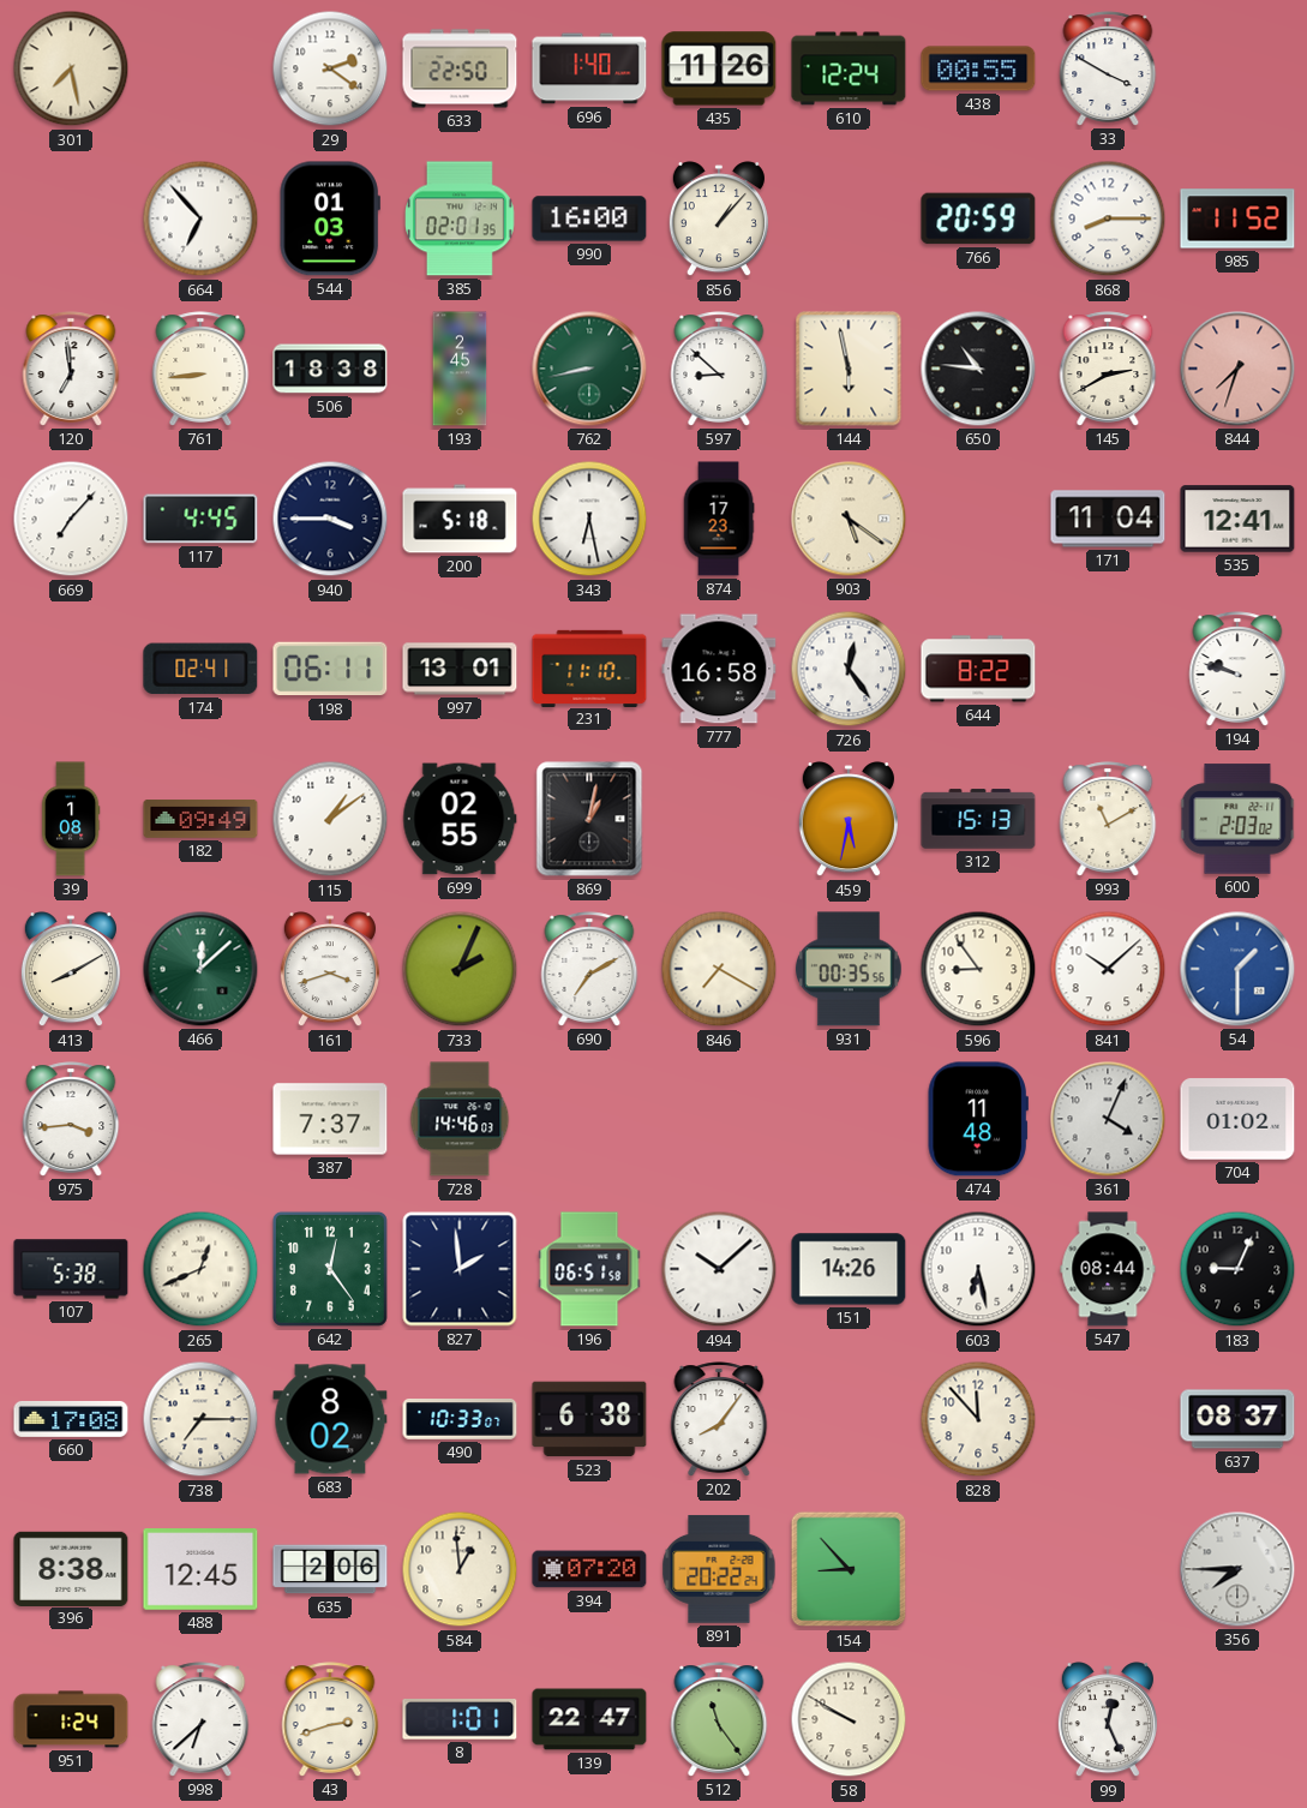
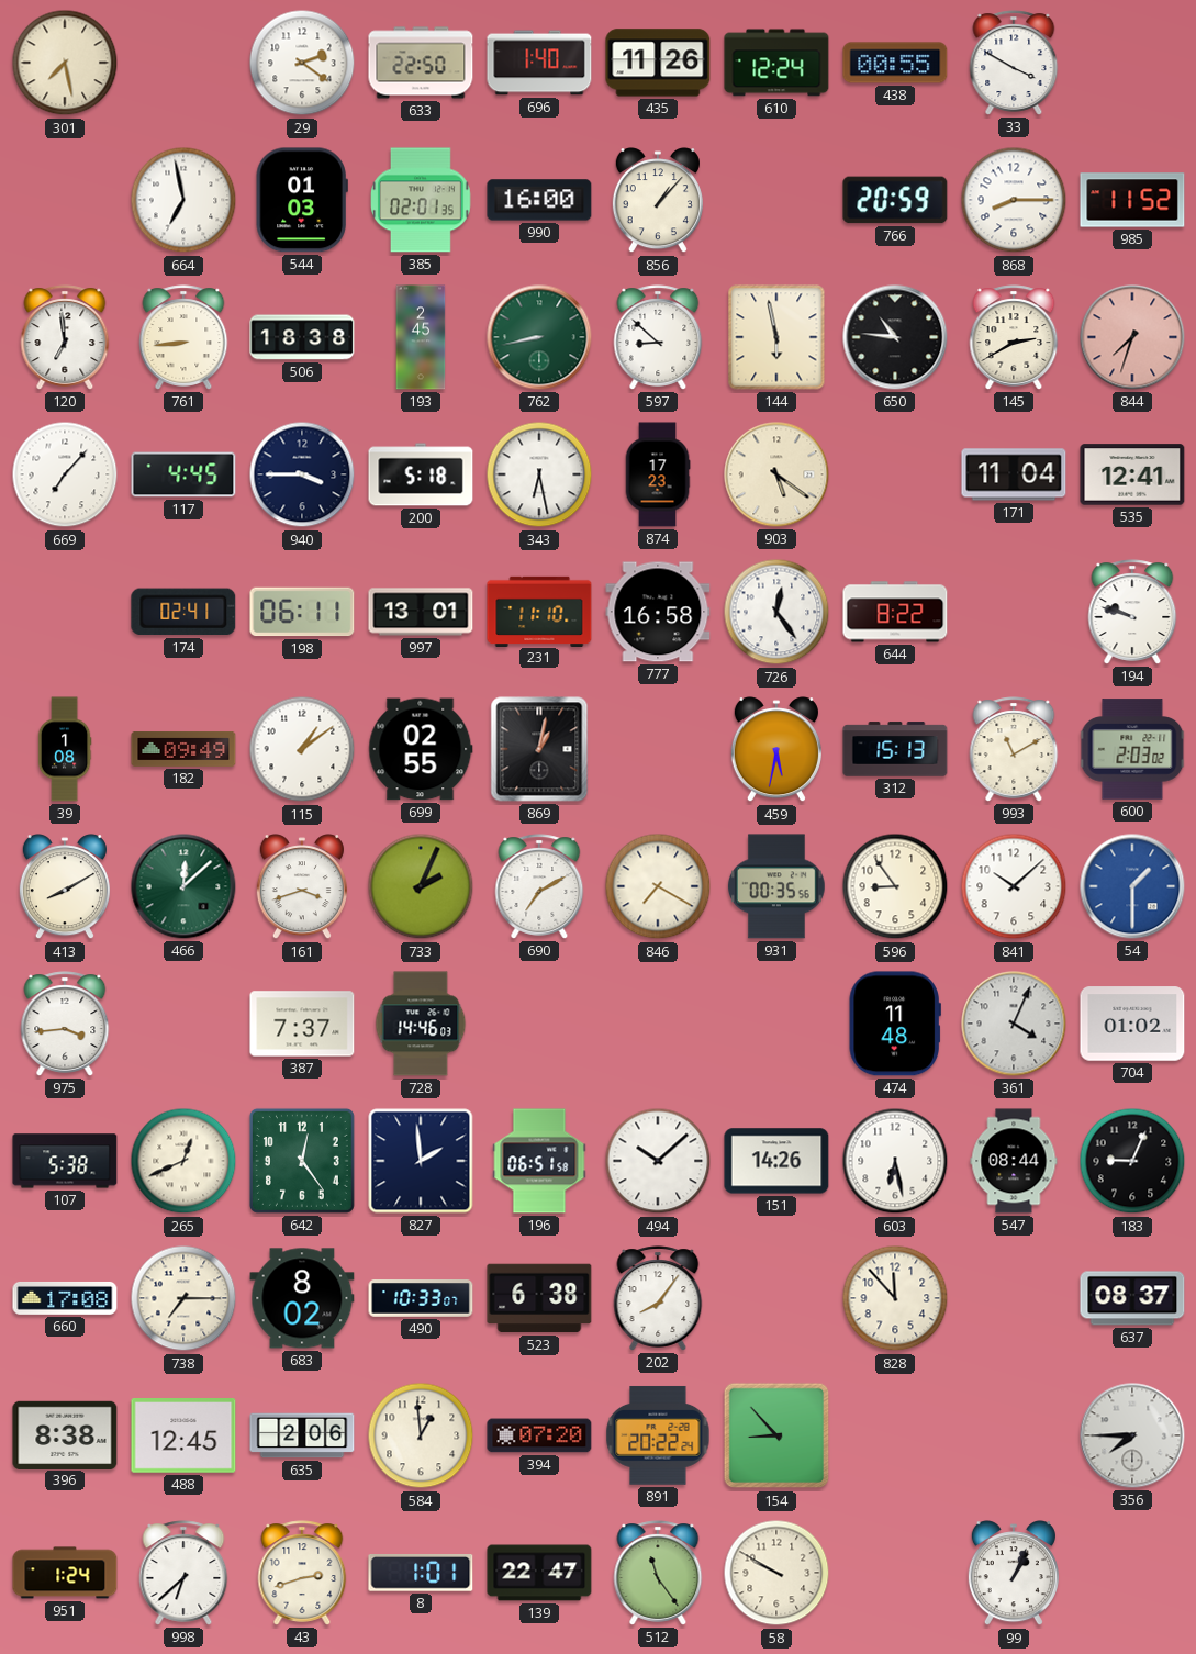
664: 6:53 -> 6:58 (183, 200)
99: 12:26 -> 1:04 (1014, 1574)
